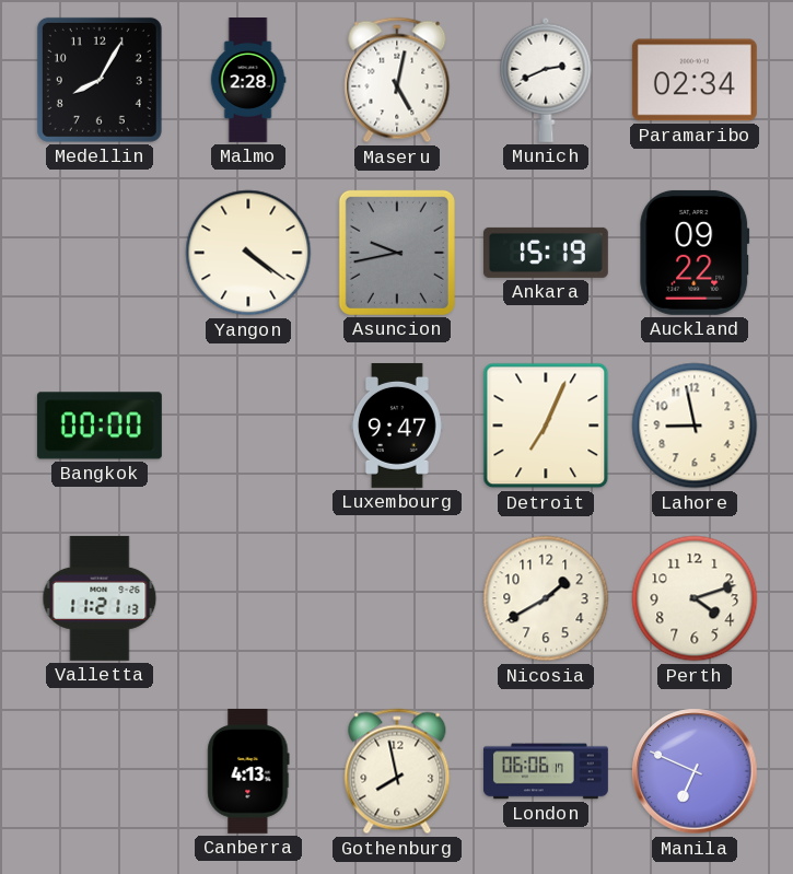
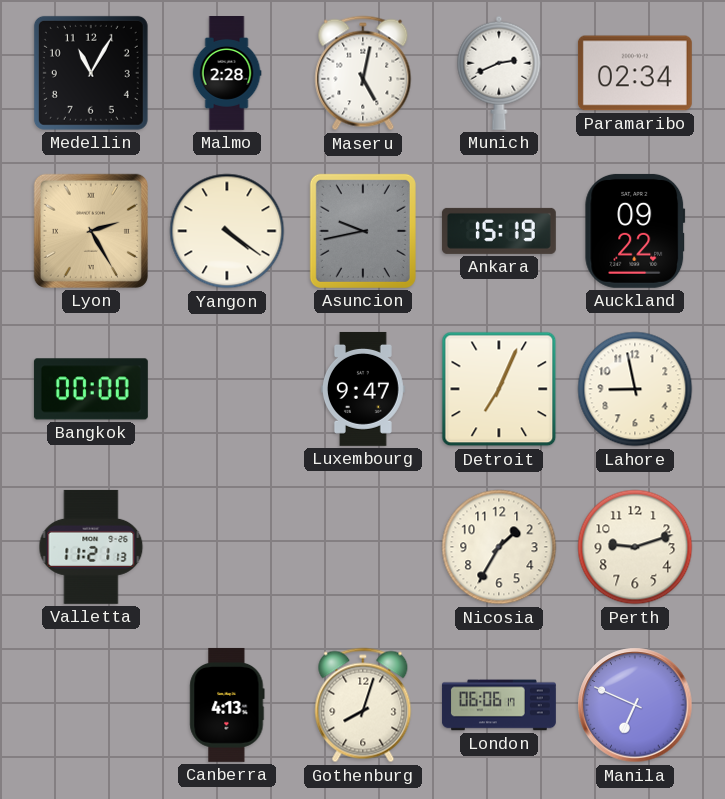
Medellin: 8:05 -> 11:05 (91, 73)
Lyon: none -> 2:25 (91, 231)
Nicosia: 1:40 -> 1:35 (499, 547)
Perth: 4:12 -> 9:12 (635, 547)
Gothenburg: 7:58 -> 8:03 (363, 705)
